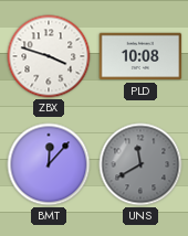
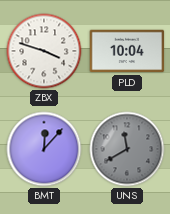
PLD: 10:08 -> 10:04 (127, 51)
